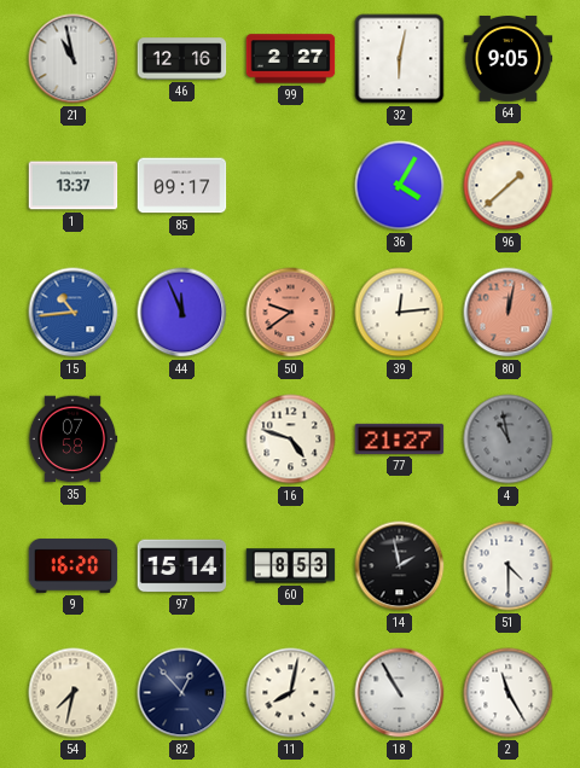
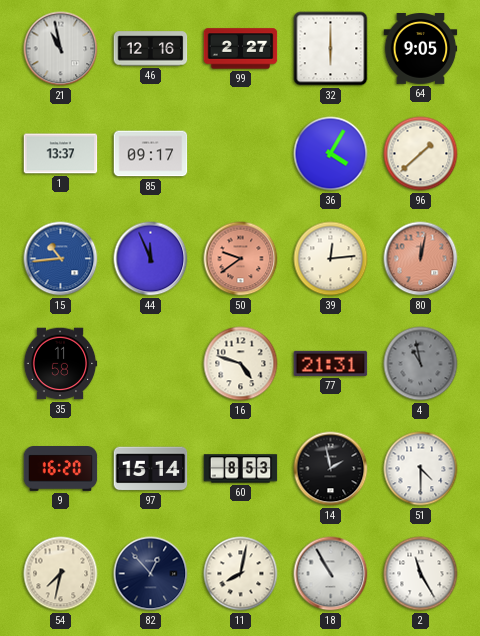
32: 6:02 -> 6:00 (331, 49)
35: 07:58 -> 11:58 (60, 364)
77: 21:27 -> 21:31 (331, 363)
